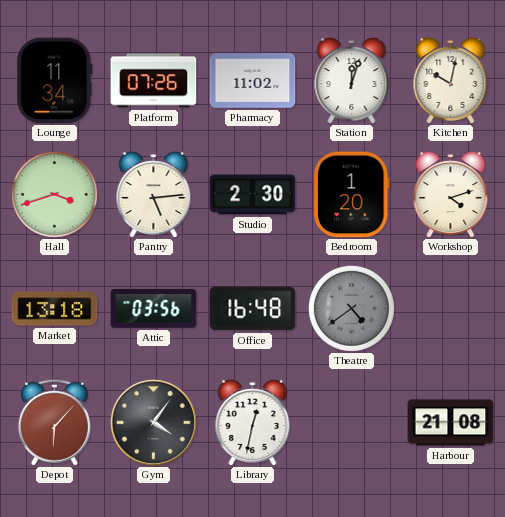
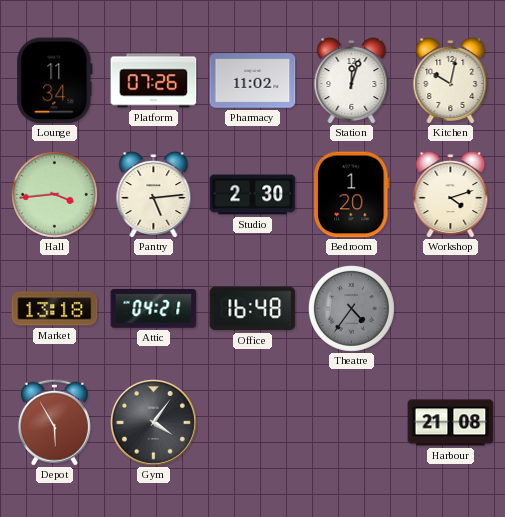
Hall: 3:42 -> 3:44 (54, 194)
Attic: 03:56 -> 04:21 (154, 309)
Theatre: 4:39 -> 4:36 (351, 308)
Depot: 6:07 -> 5:55 (54, 422)
Library: 12:32 -> none (253, 422)
